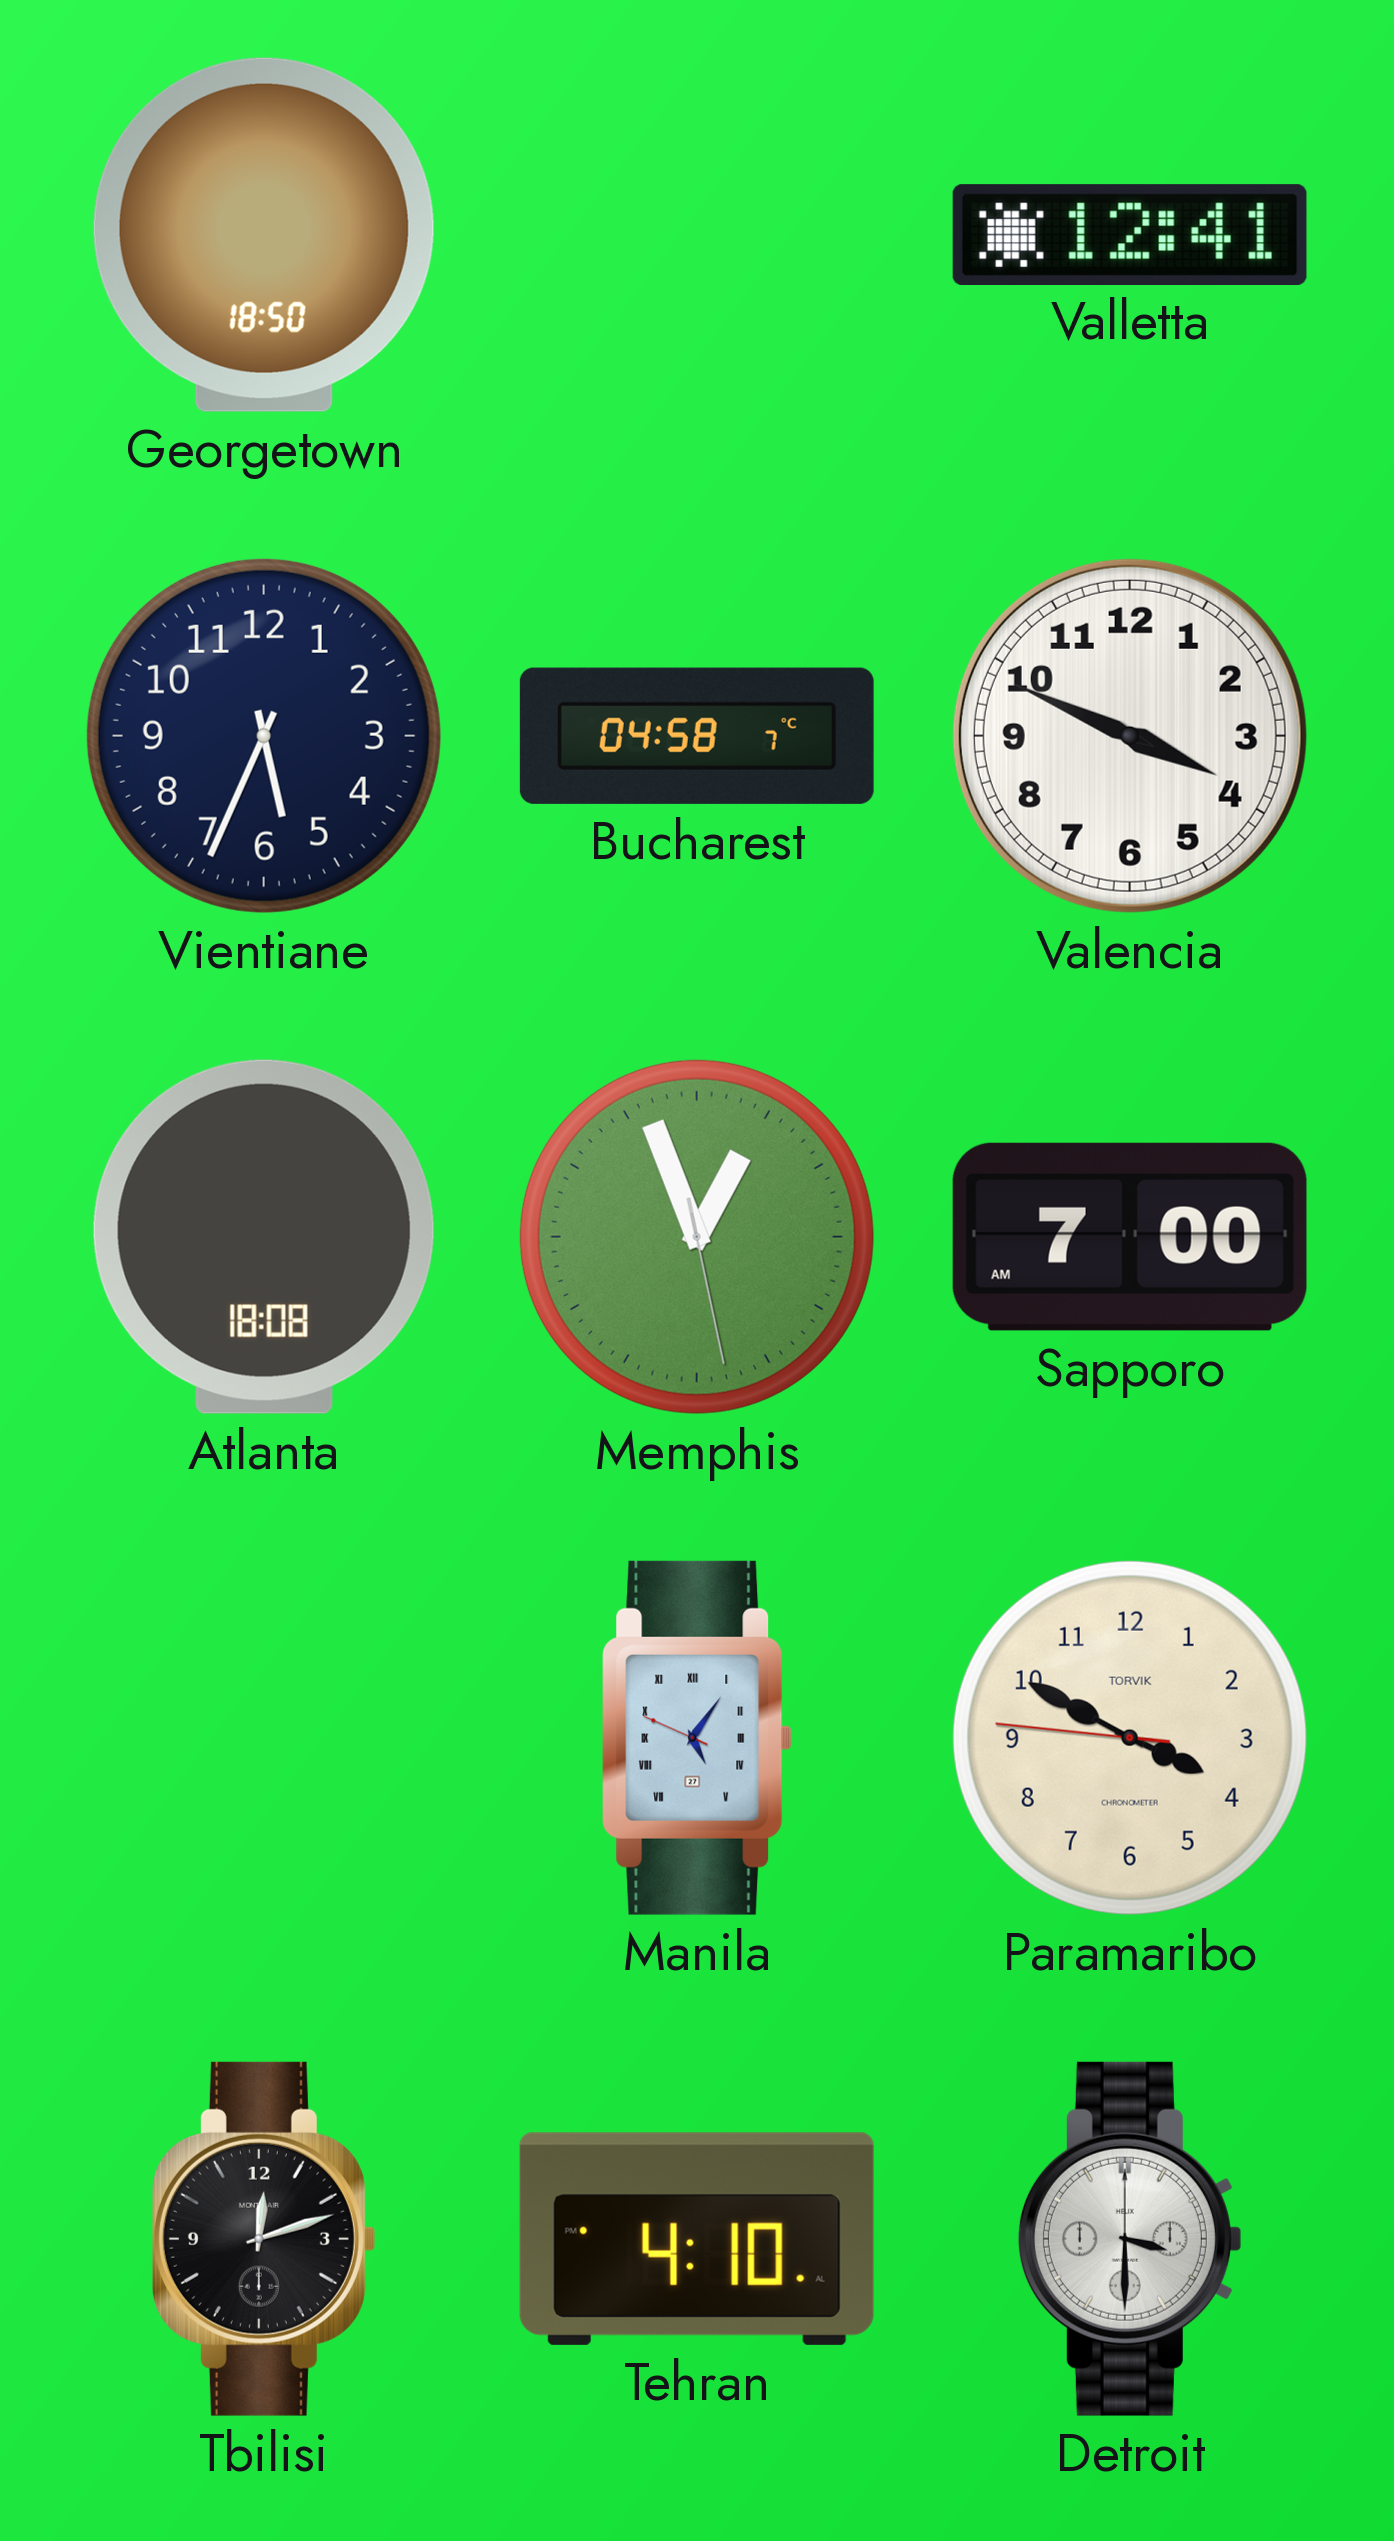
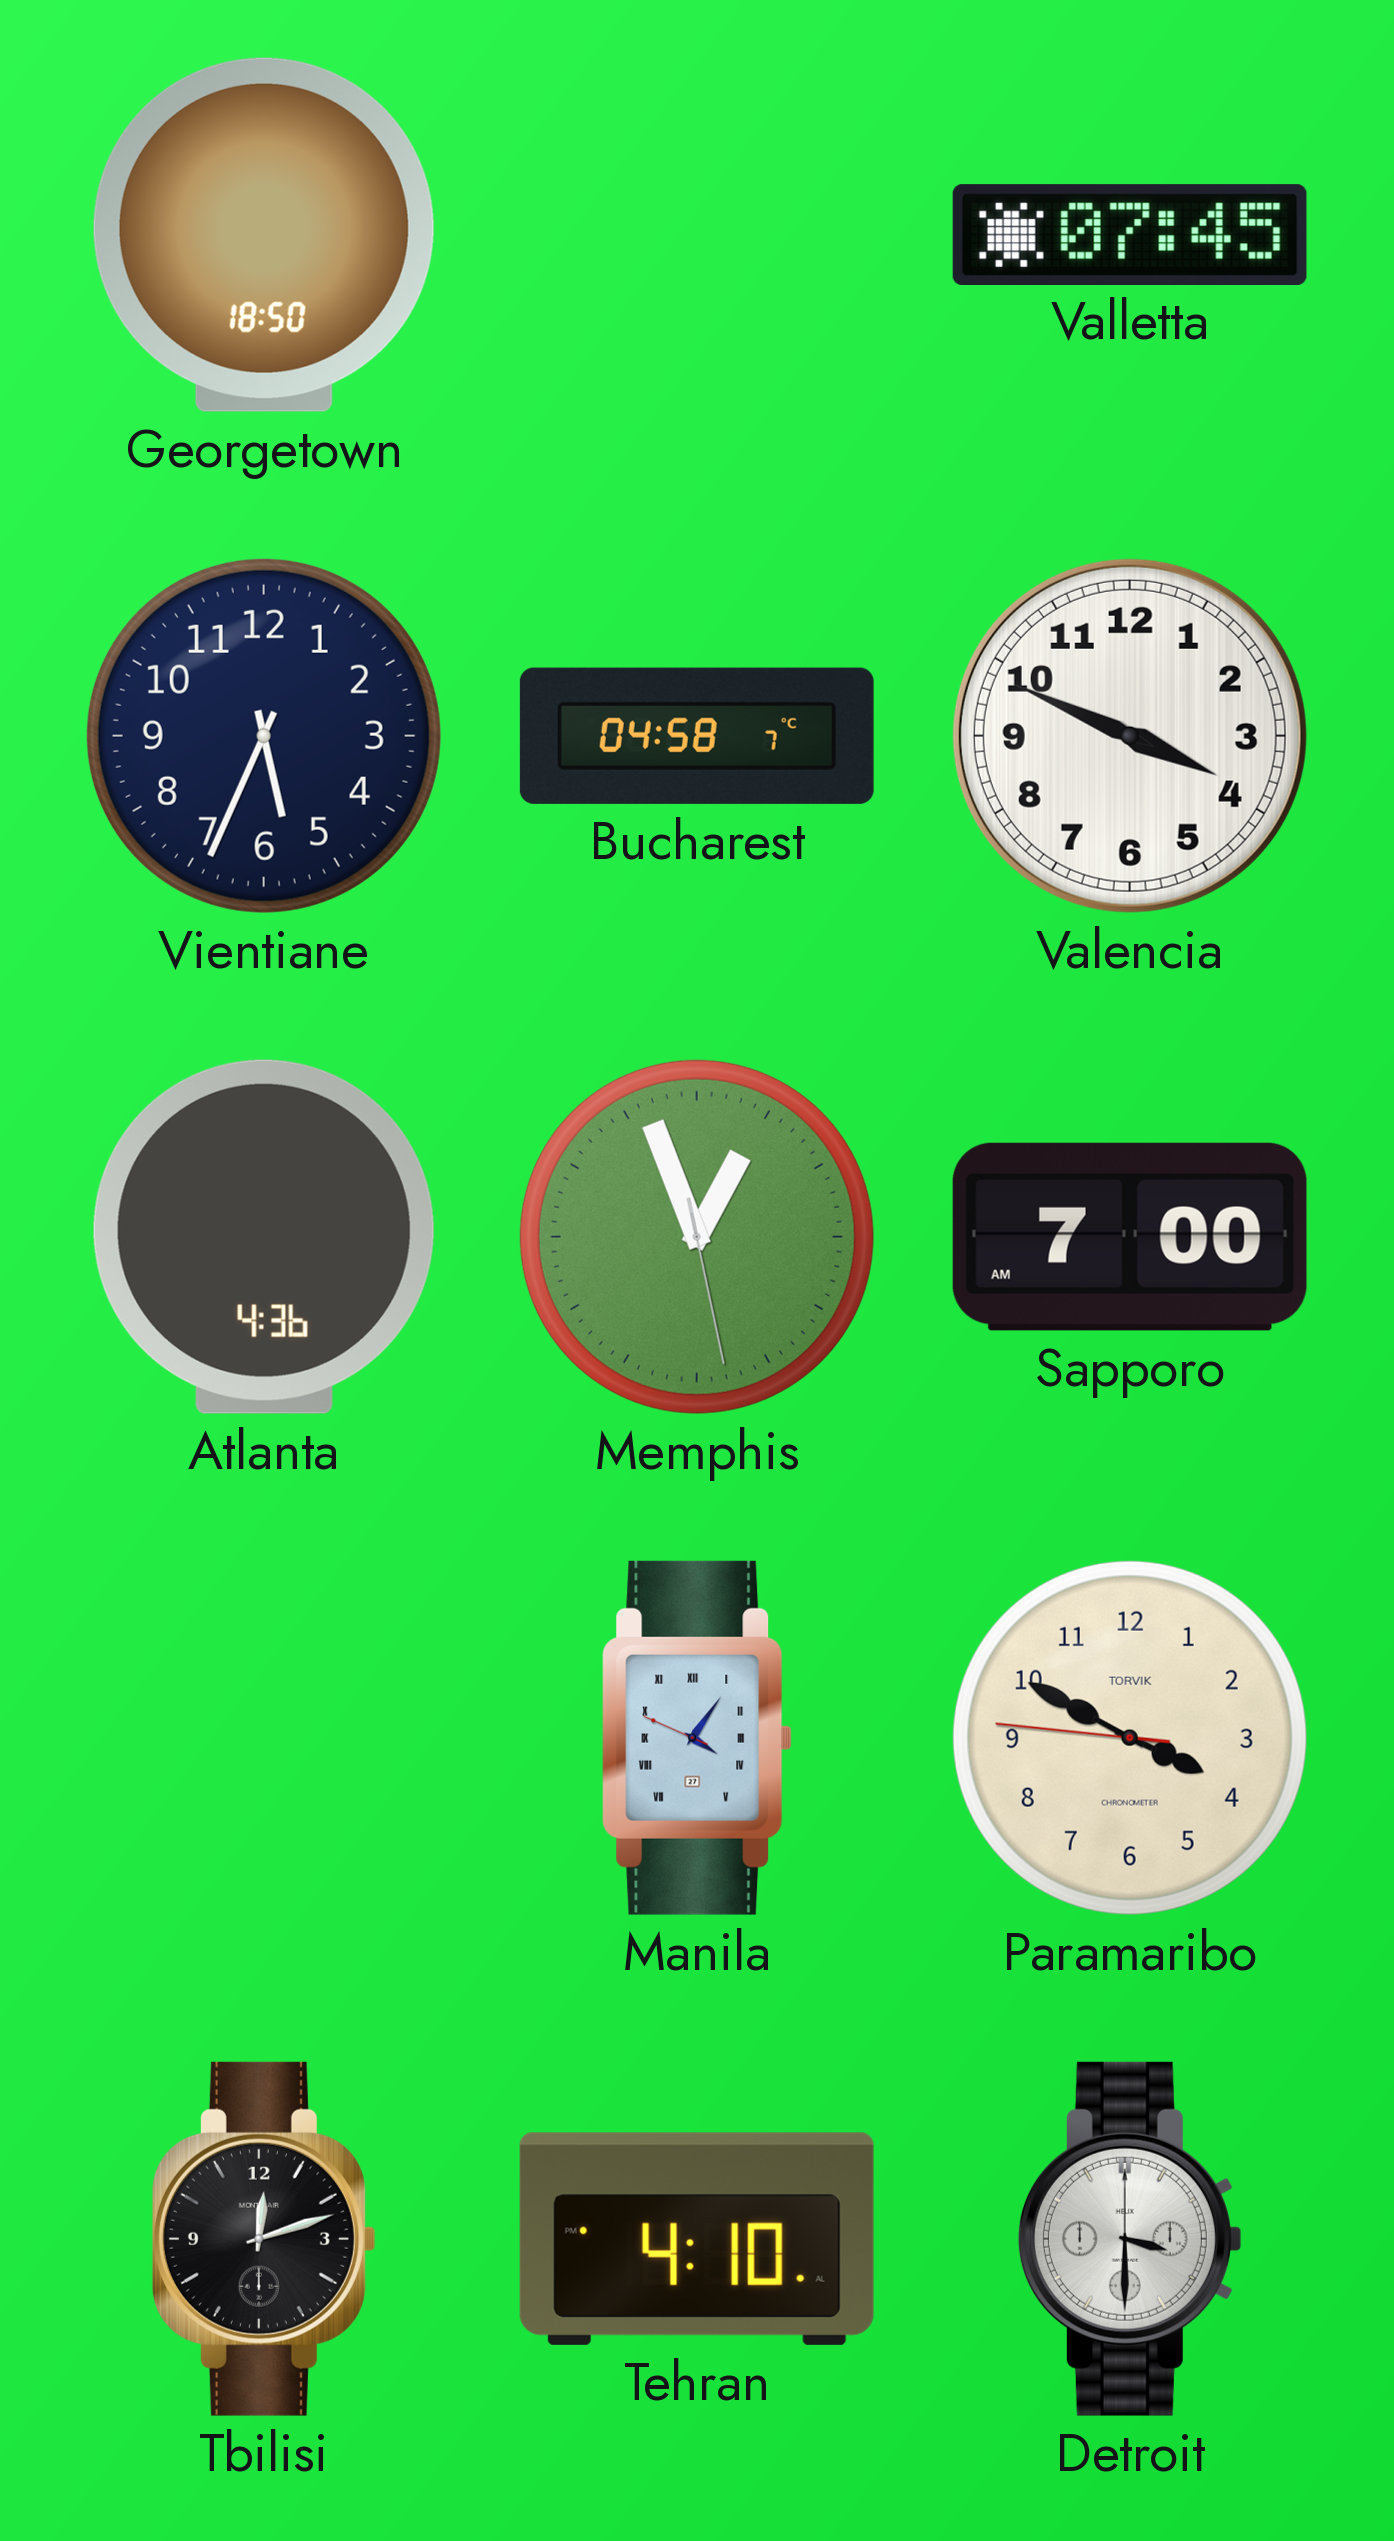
Valletta: 12:41 -> 07:45 (1130, 234)
Atlanta: 18:08 -> 4:36 (264, 1237)
Manila: 5:05 -> 4:05 (697, 1738)
